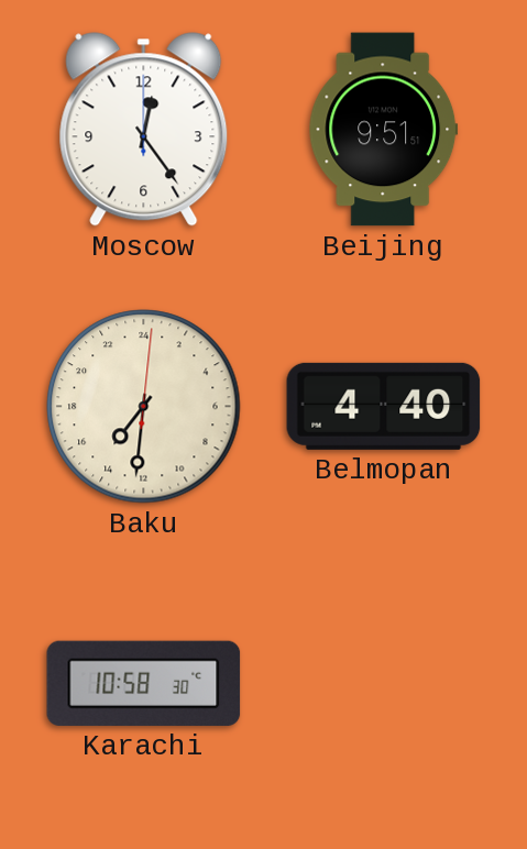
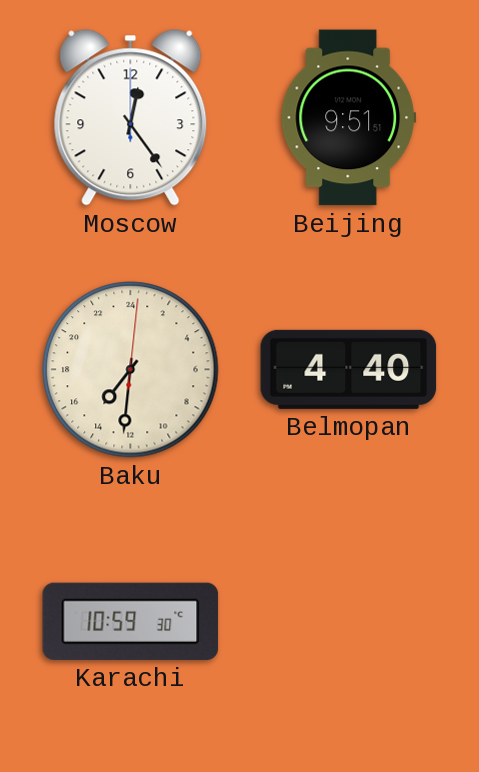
Karachi: 10:58 -> 10:59 (131, 621)
